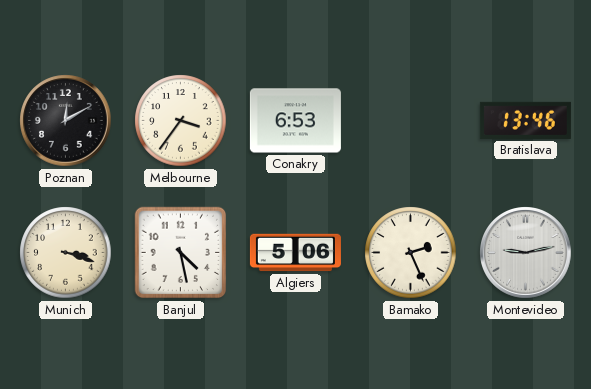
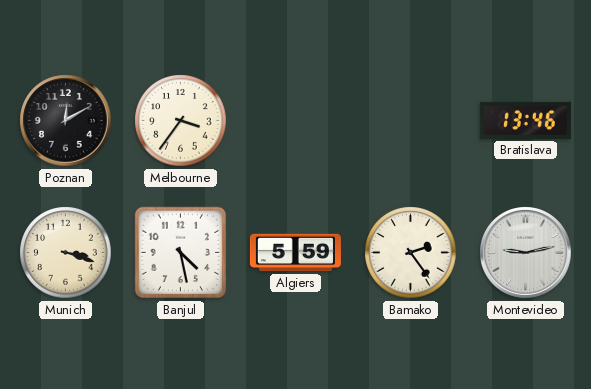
Conakry: 6:53 -> none (295, 121)
Algiers: 5:06 -> 5:59 (295, 253)
Bamako: 2:26 -> 2:24 (411, 253)
